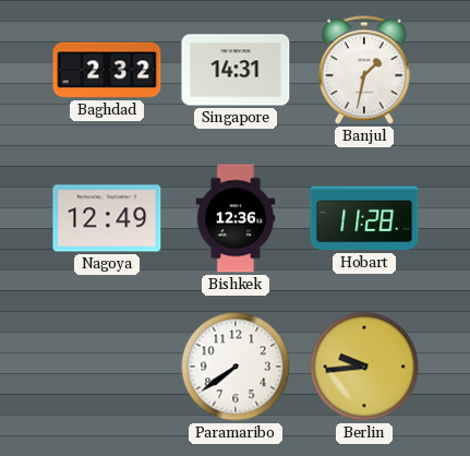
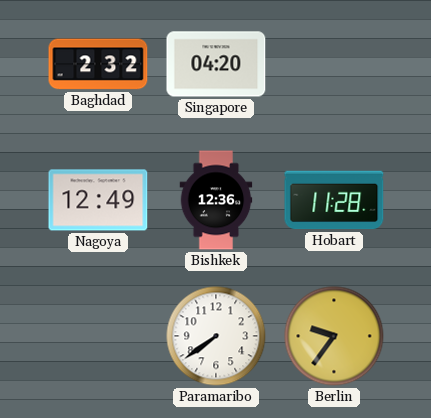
Singapore: 14:31 -> 04:20 (216, 64)
Banjul: 1:32 -> none (364, 70)
Berlin: 9:44 -> 9:36 (334, 336)
